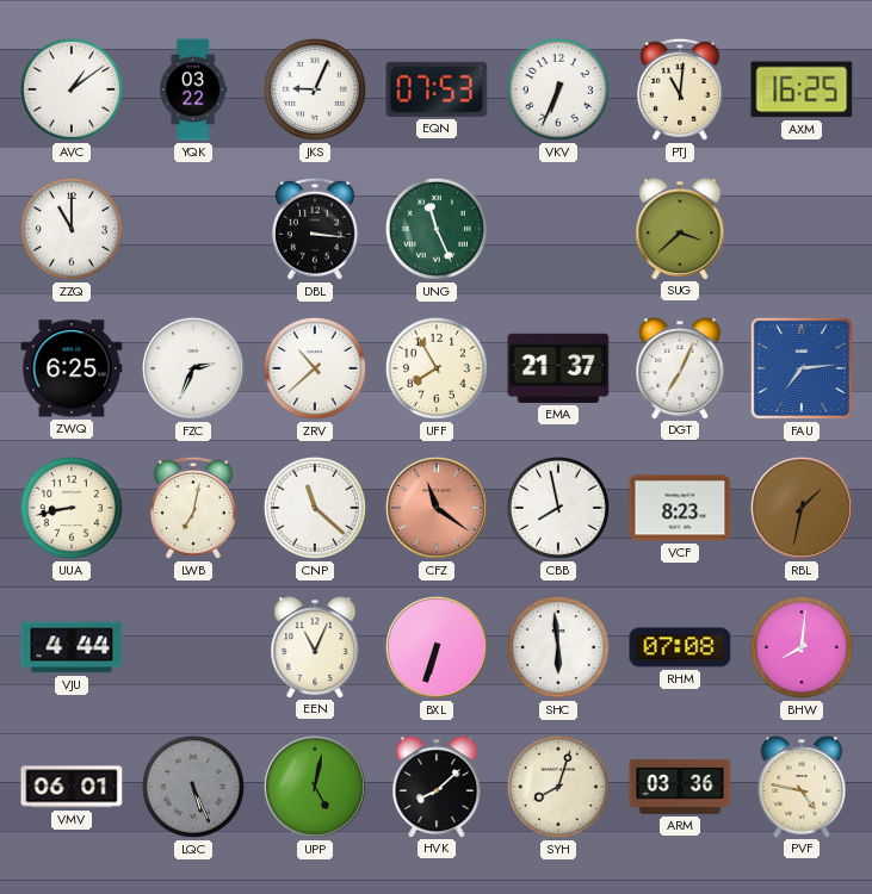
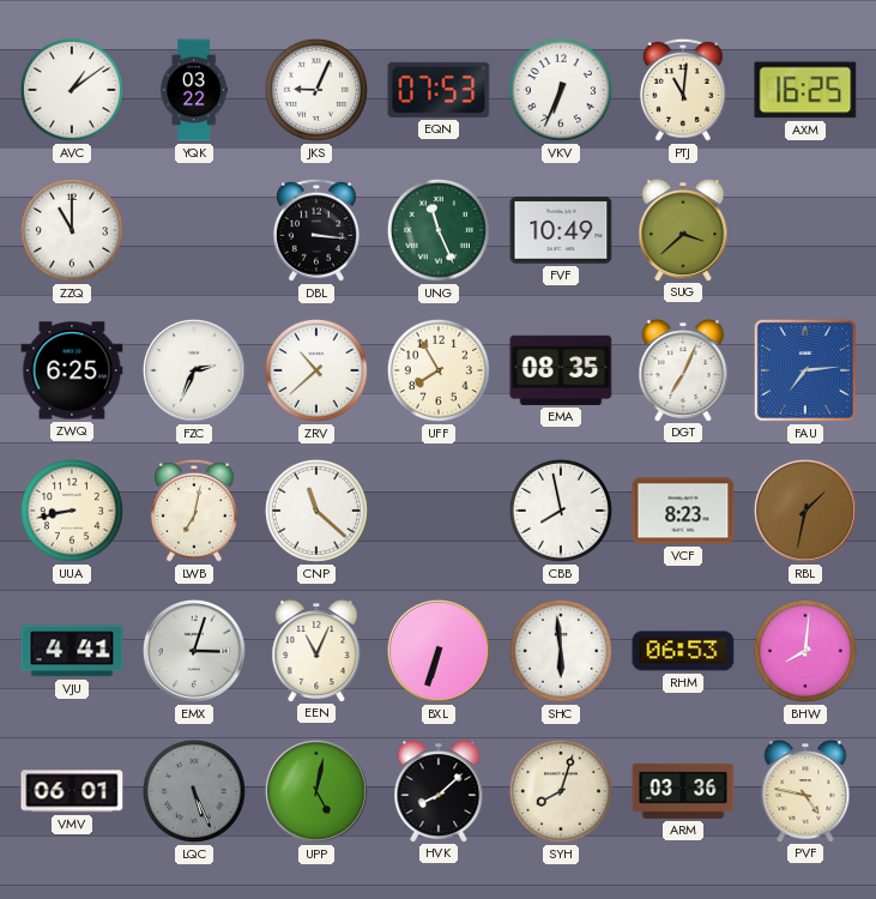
FVF: none -> 10:49 (561, 230)
EMA: 21:37 -> 08:35 (561, 370)
CFZ: 11:21 -> none (437, 508)
VJU: 4:44 -> 4:41 (72, 651)
EMX: none -> 3:03 (194, 651)
RHM: 07:08 -> 06:53 (683, 651)
